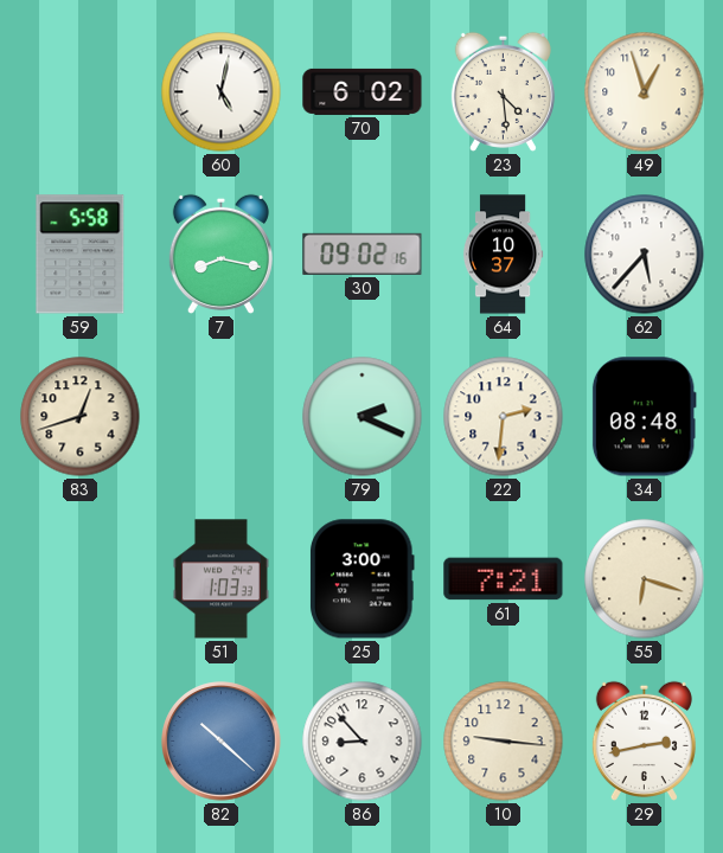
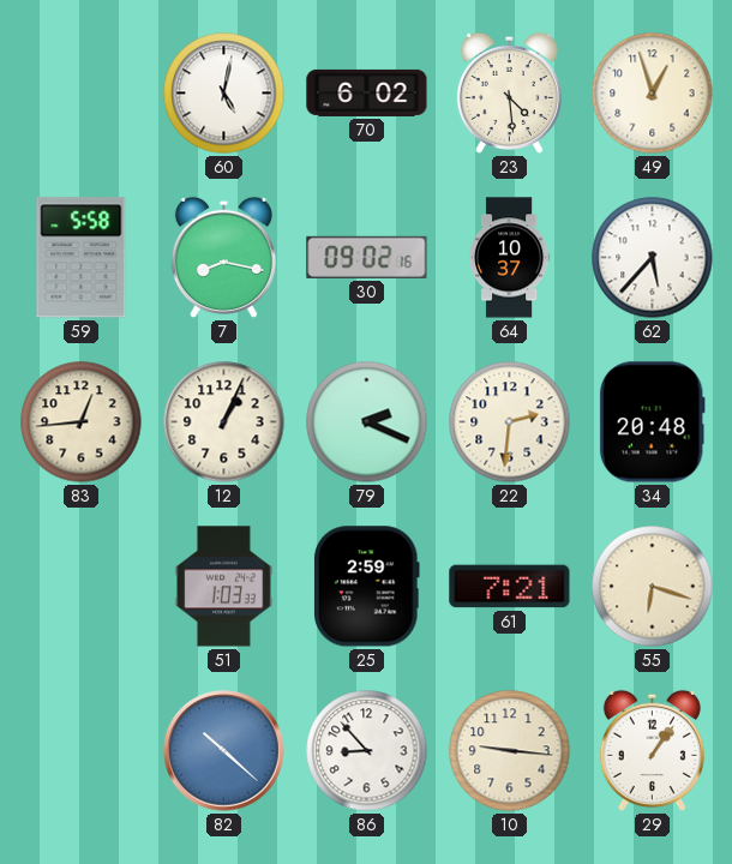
83: 12:42 -> 12:44 (82, 422)
12: none -> 1:04 (224, 422)
34: 08:48 -> 20:48 (652, 422)
25: 3:00 -> 2:59 (367, 587)
29: 2:43 -> 1:06 (652, 750)
